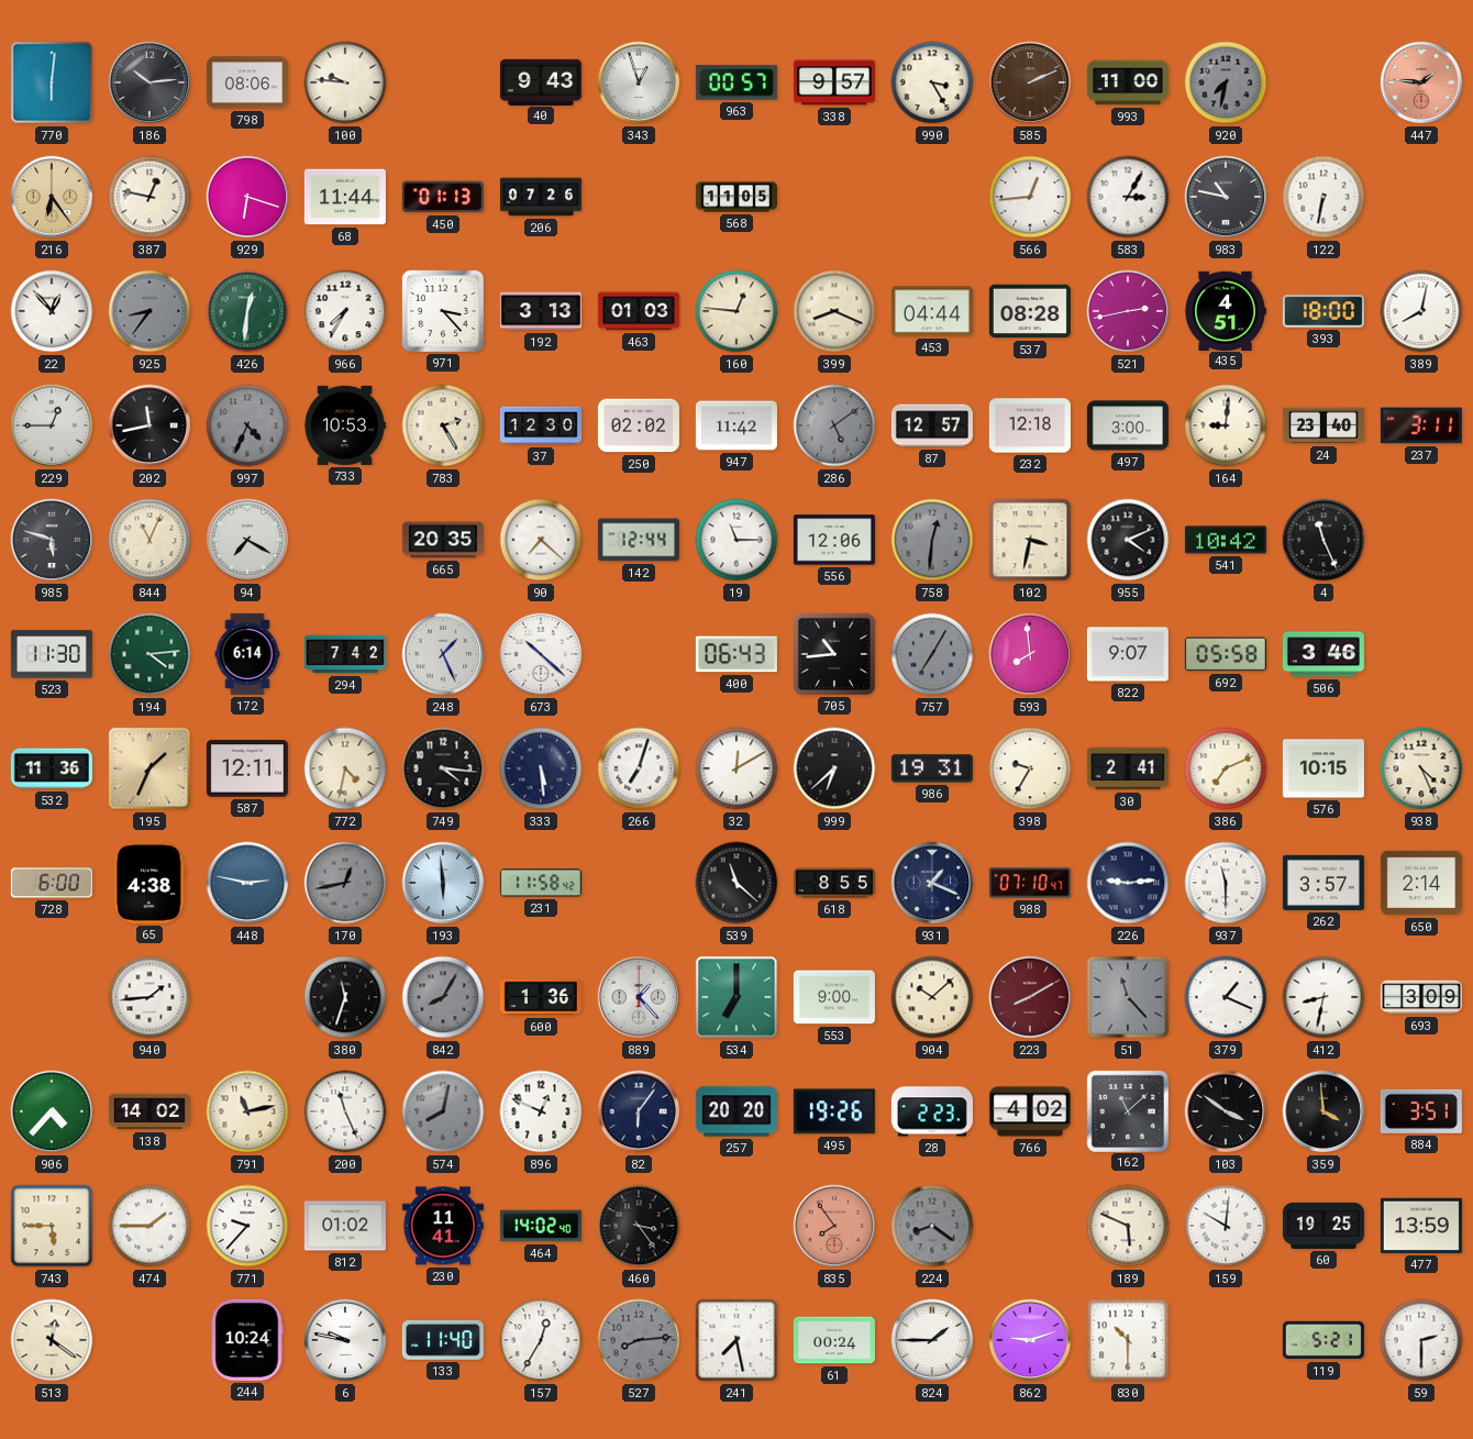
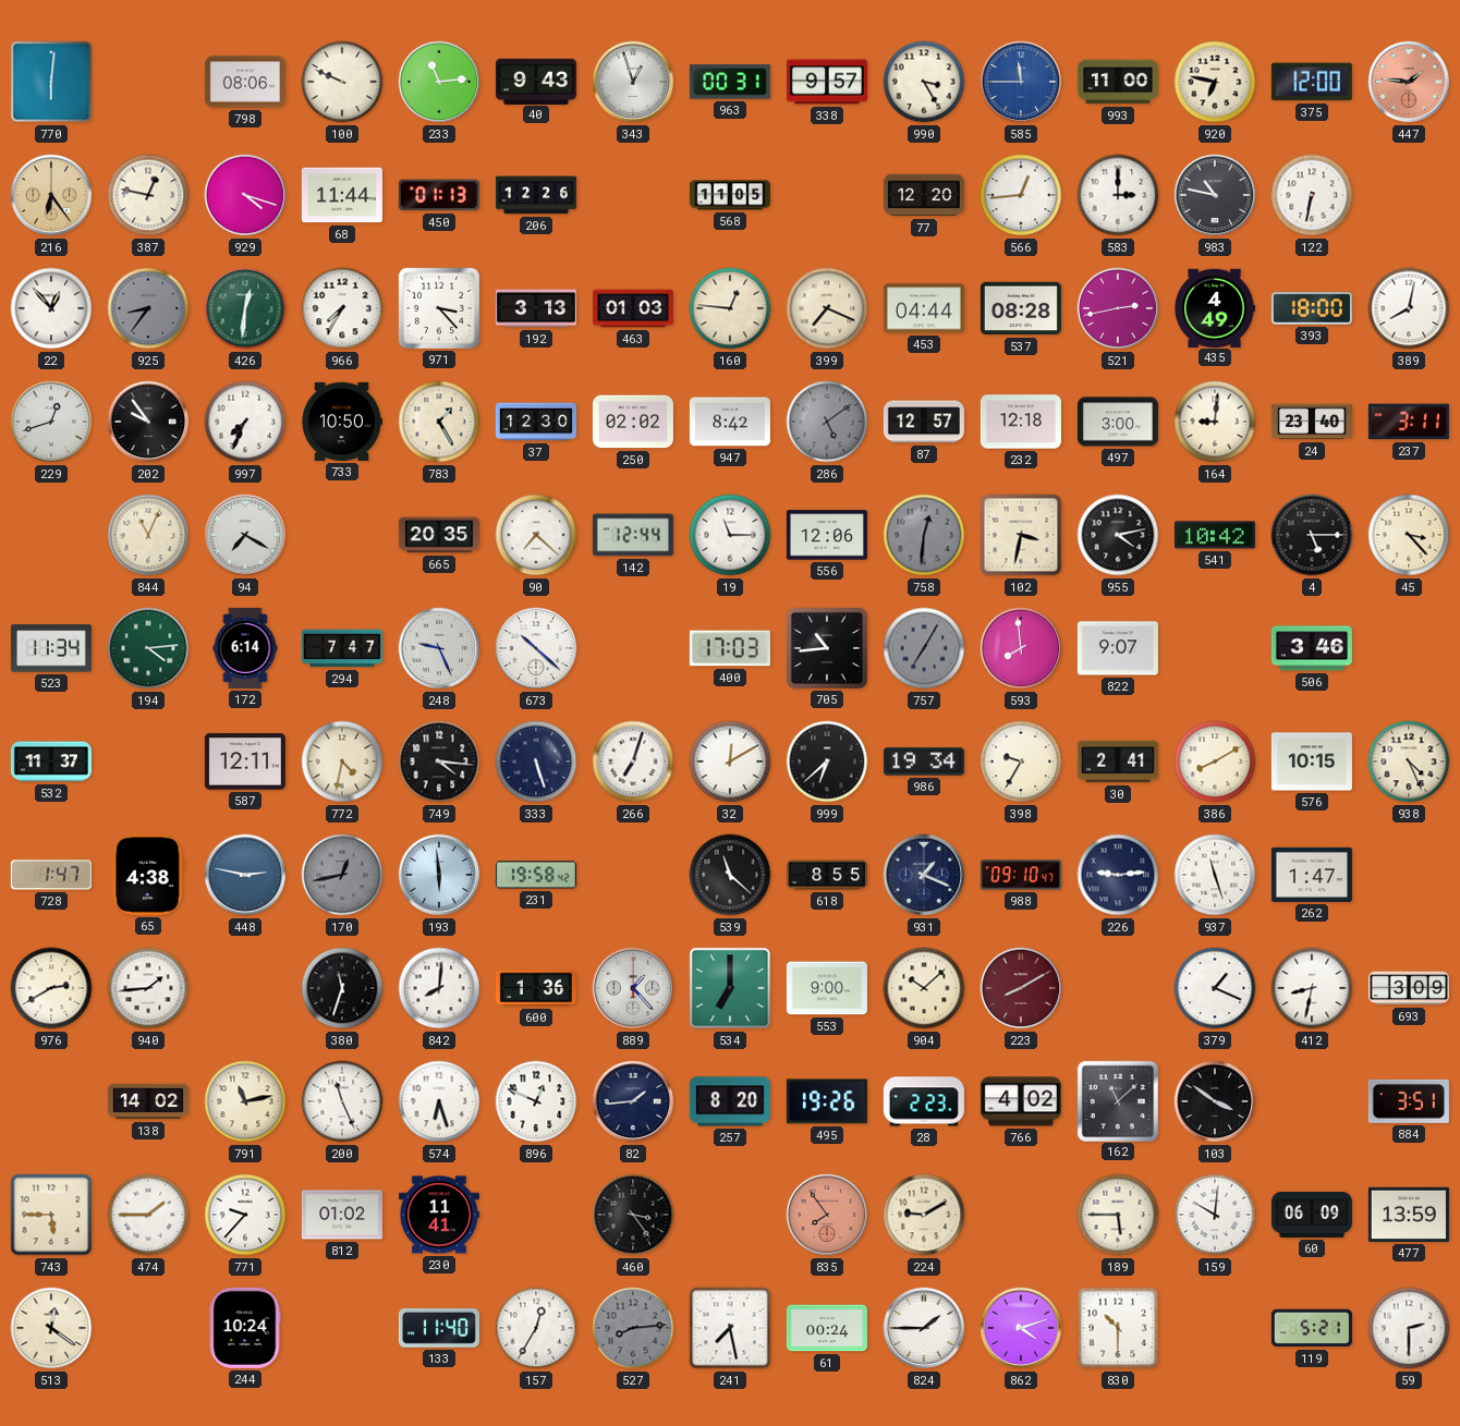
186: 10:14 -> none (149, 82)
100: 9:46 -> 9:49 (342, 82)
233: none -> 11:14 (439, 82)
963: 00:57 -> 00:31 (730, 82)
585: 2:11 -> 11:45 (1021, 82)
585 dial: brown -> blue (1021, 82)
920: 7:32 -> 6:47 (1215, 82)
920 dial: grey -> cream (1215, 82)
375: none -> 12:00 (1312, 82)
929: 6:18 -> 4:18 (245, 195)
206: 07:26 -> 12:26 (536, 195)
77: none -> 12:20 (924, 195)
583: 3:05 -> 3:00 (1118, 195)
399: 8:19 -> 7:19 (827, 308)
435: 4:51 -> 4:49 (1215, 307)
229: 12:45 -> 12:42 (51, 422)
202: 11:43 -> 9:54 (148, 422)
997: 4:34 -> 7:34 (245, 422)
997 dial: grey -> white (245, 422)
733: 10:53 -> 10:50 (342, 422)
783: 2:25 -> 1:25 (439, 422)
947: 11:42 -> 8:42 (730, 422)
985: 5:48 -> none (52, 540)
955: 4:11 -> 4:13 (1118, 535)
4: 11:26 -> 5:15 (1312, 535)
45: none -> 3:23 (1409, 535)
523: 11:30 -> 11:34 (51, 648)
294: 7:42 -> 7:47 (342, 648)
248: 1:26 -> 9:26 (439, 648)
400: 06:43 -> 17:03 (730, 648)
692: 05:58 -> none (1226, 654)
532: 11:36 -> 11:37 (51, 761)
195: 1:34 -> none (149, 768)
333: 5:29 -> 5:27 (536, 761)
986: 19:31 -> 19:34 (924, 761)
386: 7:11 -> 8:10 (1215, 761)
728: 6:00 -> 1:47 (51, 875)
231: 11:58 -> 19:58 (536, 875)
988: 07:10 -> 09:10 (1021, 875)
937: 11:30 -> 11:27 (1215, 875)
262: 3:57 -> 1:47 (1312, 875)
650: 2:14 -> none (1421, 883)
976: none -> 2:40 (51, 988)
842: 8:05 -> 8:01 (439, 988)
842 dial: grey -> white (439, 988)
51: 11:23 -> none (1128, 997)
906: 4:37 -> none (52, 1111)
574: 8:02 -> 6:27 (439, 1101)
574 dial: grey -> white (439, 1101)
82: 6:06 -> 1:44 (633, 1101)
257: 20:20 -> 8:20 (730, 1101)
359: 3:59 -> none (1324, 1111)
464: 14:02 -> none (541, 1226)
224: 8:21 -> 9:10 (924, 1215)
224 dial: grey -> cream (924, 1215)
189: 5:49 -> 5:45 (1118, 1215)
60: 19:25 -> 06:09 (1312, 1215)
6: 9:47 -> none (345, 1340)
862: 9:12 -> 4:12 (1021, 1328)
